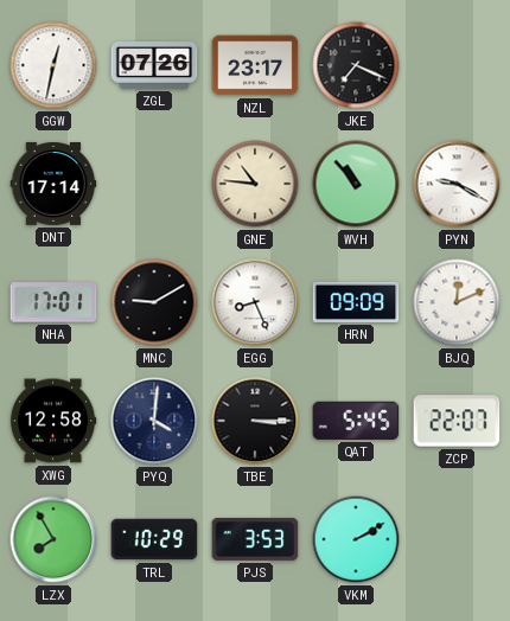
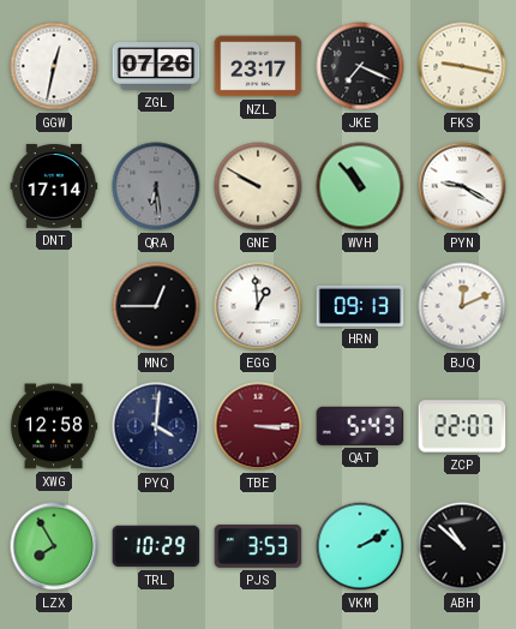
FKS: none -> 9:17 (462, 66)
QRA: none -> 6:29 (156, 186)
GNE: 10:46 -> 9:50 (258, 186)
NHA: 17:01 -> none (53, 302)
MNC: 9:10 -> 12:45 (156, 306)
EGG: 8:26 -> 12:59 (258, 306)
HRN: 09:09 -> 09:13 (360, 306)
TBE dial: black -> burgundy (258, 426)
QAT: 5:45 -> 5:43 (360, 426)
ABH: none -> 10:52 (462, 546)
